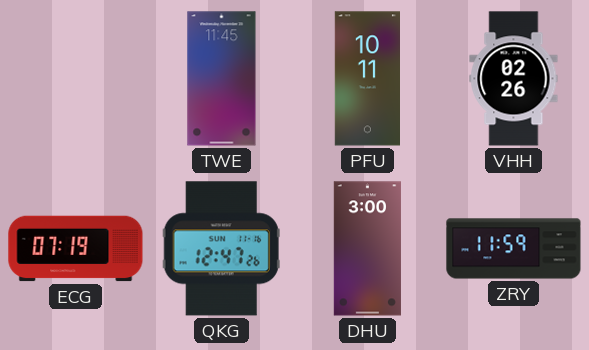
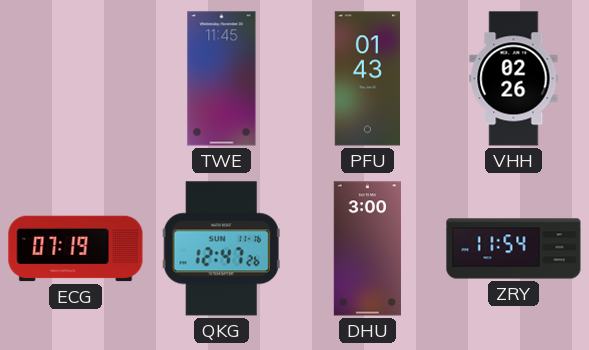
PFU: 10:11 -> 01:43 (367, 79)
ZRY: 11:59 -> 11:54 (514, 249)
